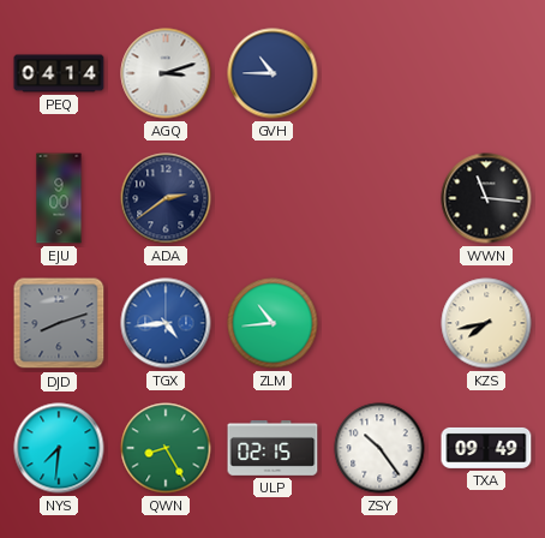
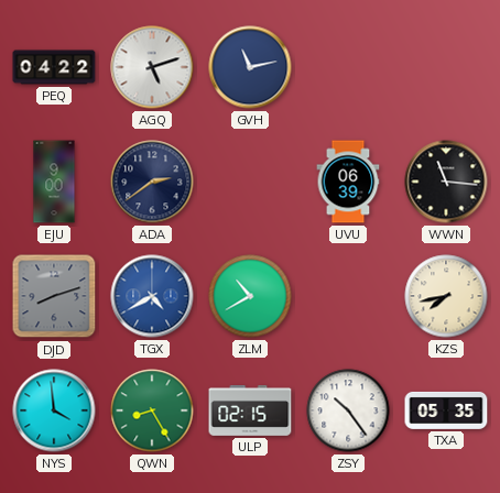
PEQ: 04:14 -> 04:22 (54, 67)
AGQ: 3:12 -> 5:12 (152, 67)
GVH: 10:45 -> 11:13 (250, 67)
UVU: none -> 06:39 (348, 182)
TGX: 4:44 -> 4:40 (152, 296)
ZLM: 10:44 -> 10:40 (250, 296)
NYS: 7:31 -> 3:59 (54, 410)
TXA: 09:49 -> 05:35 (446, 410)
